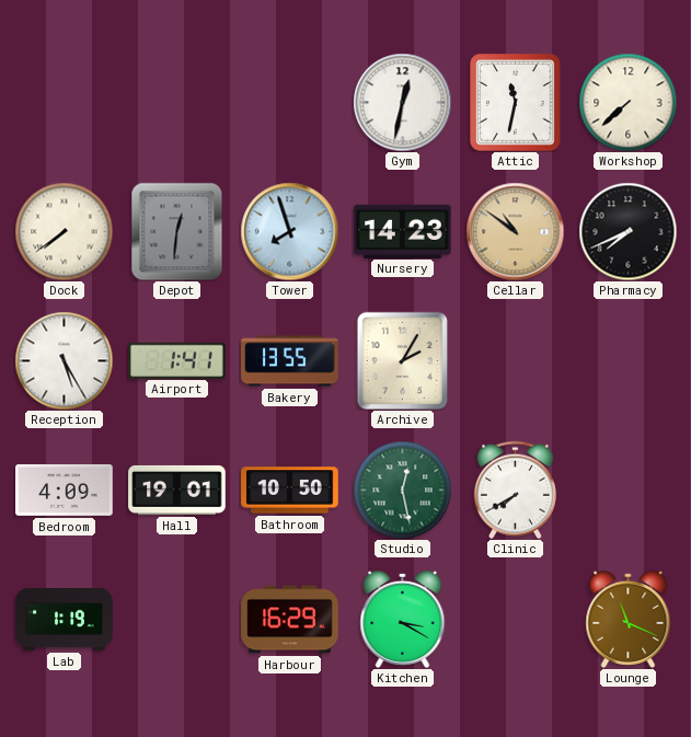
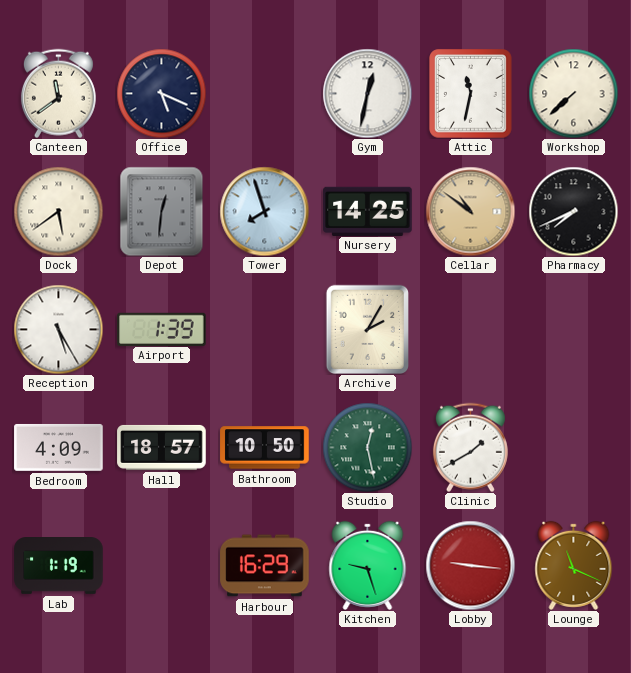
Canteen: none -> 11:39 (58, 93)
Office: none -> 5:19 (161, 93)
Dock: 7:39 -> 5:39 (58, 211)
Nursery: 14:23 -> 14:25 (368, 211)
Airport: 1:41 -> 1:39 (162, 329)
Bakery: 13:55 -> none (290, 361)
Hall: 19:01 -> 18:57 (162, 447)
Clinic: 7:40 -> 1:40 (470, 447)
Kitchen: 3:20 -> 9:27 (368, 565)
Lobby: none -> 9:16 (470, 565)
